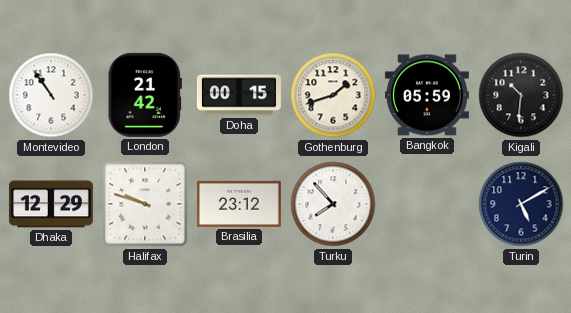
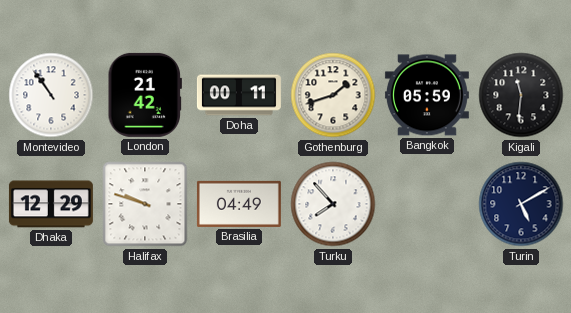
Doha: 00:15 -> 00:11 (239, 95)
Kigali: 10:31 -> 11:31 (521, 95)
Brasilia: 23:12 -> 04:49 (239, 204)
